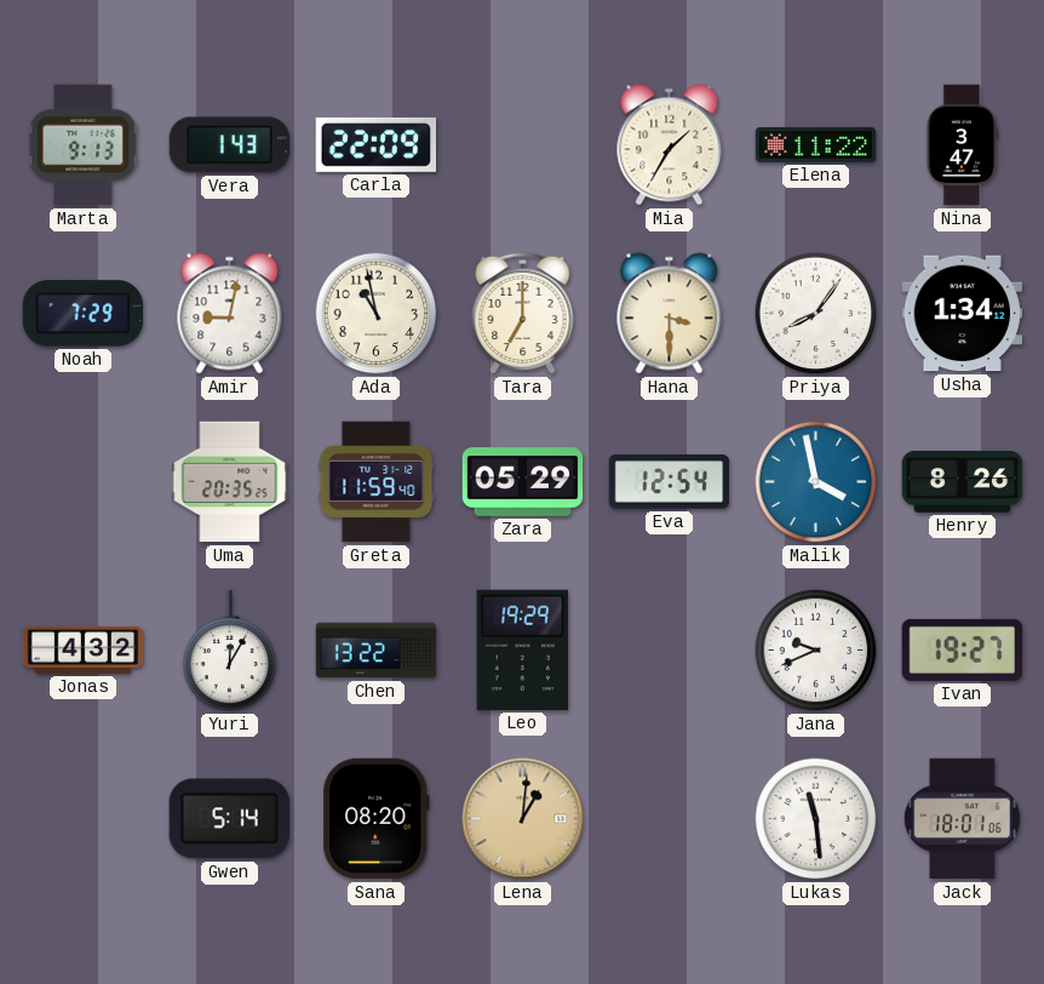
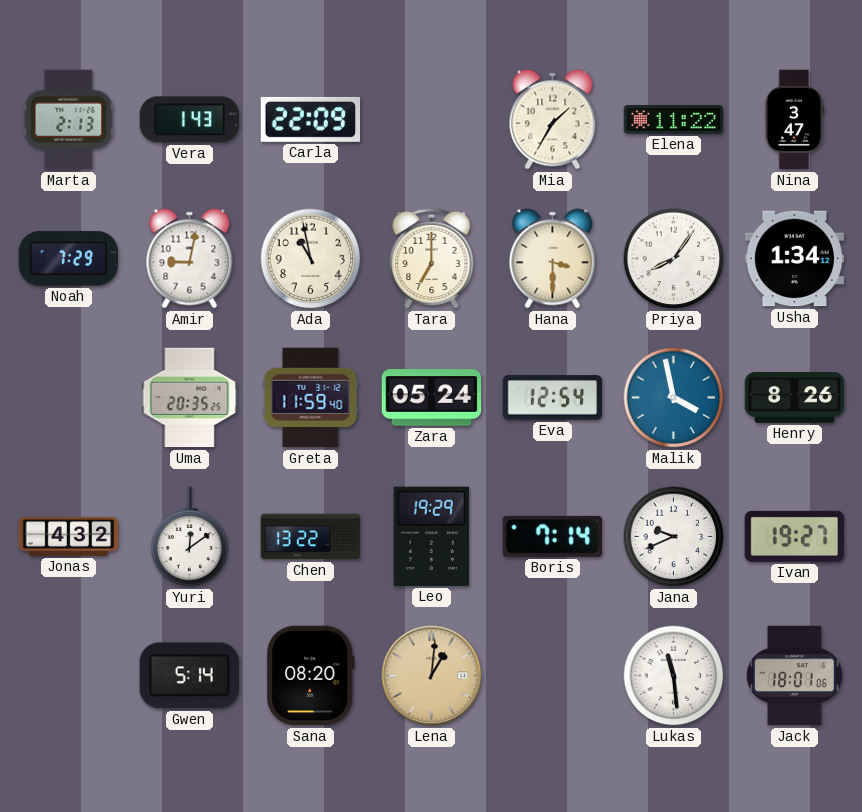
Marta: 9:13 -> 2:13 (69, 120)
Zara: 05:29 -> 05:24 (432, 398)
Yuri: 12:05 -> 12:09 (190, 537)
Boris: none -> 7:14 (552, 536)
